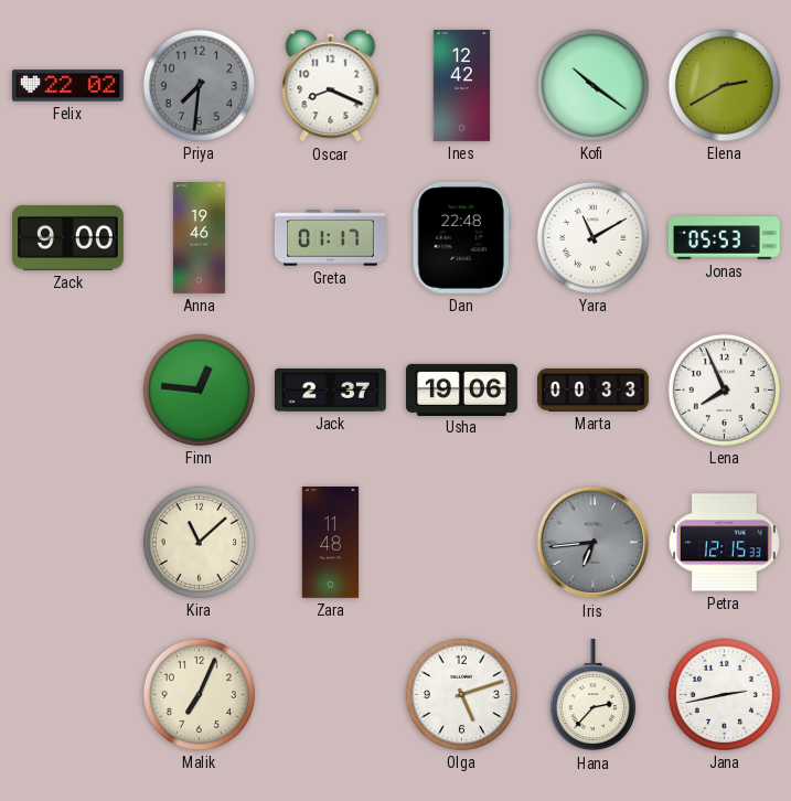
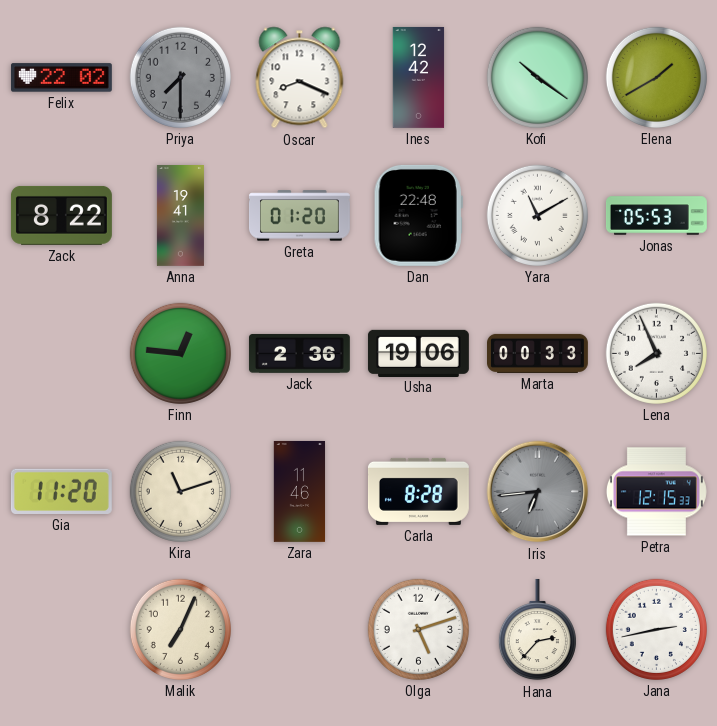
Priya: 7:31 -> 7:30 (180, 77)
Elena: 2:40 -> 1:40 (656, 77)
Zack: 9:00 -> 8:22 (61, 215)
Anna: 19:46 -> 19:41 (180, 216)
Greta: 01:17 -> 01:20 (299, 216)
Jack: 2:37 -> 2:36 (299, 353)
Gia: none -> 11:20 (61, 491)
Kira: 11:08 -> 11:12 (180, 491)
Zara: 11:48 -> 11:46 (300, 491)
Carla: none -> 8:28 (418, 491)
